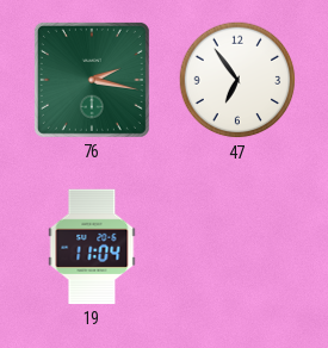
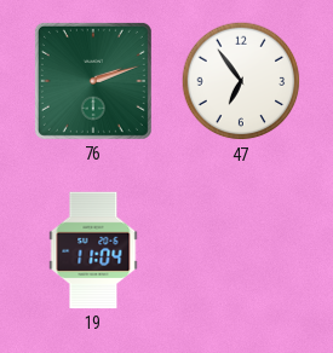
76: 2:17 -> 2:12 (93, 81)
